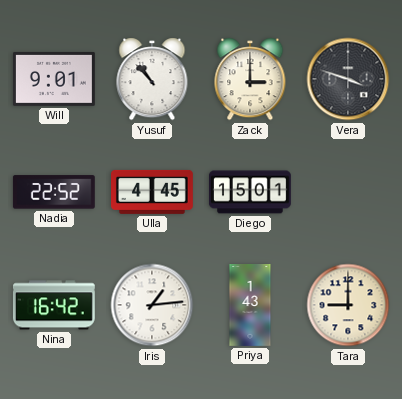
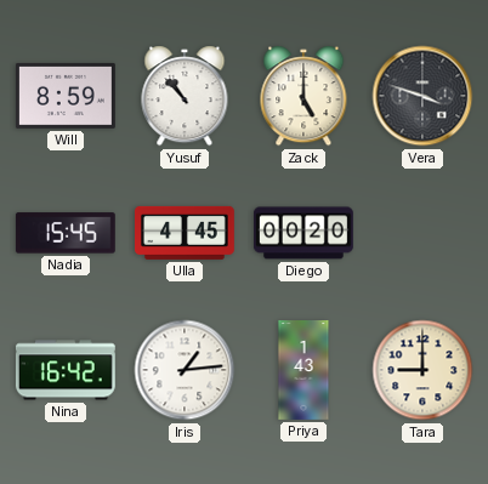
Will: 9:01 -> 8:59 (66, 96)
Zack: 3:00 -> 5:00 (303, 96)
Nadia: 22:52 -> 15:45 (66, 233)
Diego: 15:01 -> 00:20 (303, 233)
